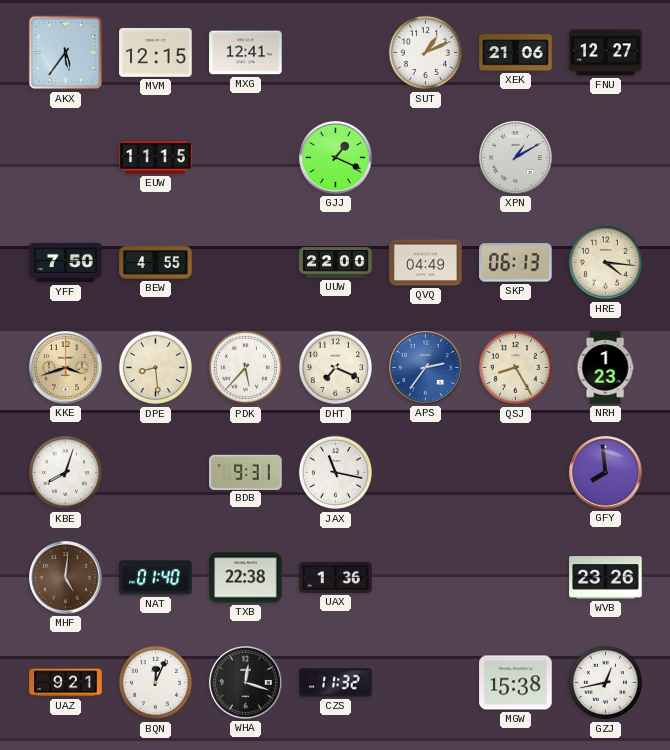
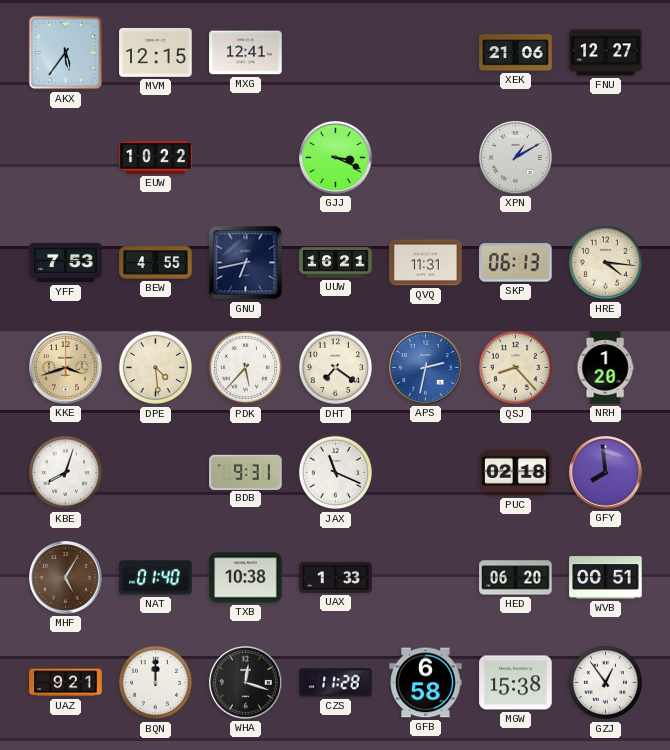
SUT: 1:11 -> none (426, 53)
EUW: 11:15 -> 10:22 (156, 158)
GJJ: 1:19 -> 3:19 (336, 158)
YFF: 7:50 -> 7:53 (66, 263)
GNU: none -> 6:43 (246, 263)
UUW: 22:00 -> 16:21 (336, 263)
QVQ: 04:49 -> 11:31 (426, 263)
DPE: 8:29 -> 4:29 (156, 368)
DHT: 7:19 -> 7:21 (336, 368)
APS: 2:36 -> 2:32 (426, 368)
QSJ: 8:25 -> 8:23 (516, 368)
NRH: 1:23 -> 1:20 (605, 368)
JAX: 11:17 -> 11:19 (336, 473)
PUC: none -> 02:18 (516, 473)
MHF: 5:01 -> 5:05 (66, 578)
TXB: 22:38 -> 10:38 (246, 578)
UAX: 1:36 -> 1:33 (336, 577)
HED: none -> 06:20 (516, 578)
WVB: 23:26 -> 00:51 (606, 578)
BQN: 12:04 -> 12:00 (156, 683)
CZS: 11:32 -> 11:28 (336, 683)
GFB: none -> 6:58 (426, 683)
GZJ: 12:43 -> 12:54 (606, 683)
